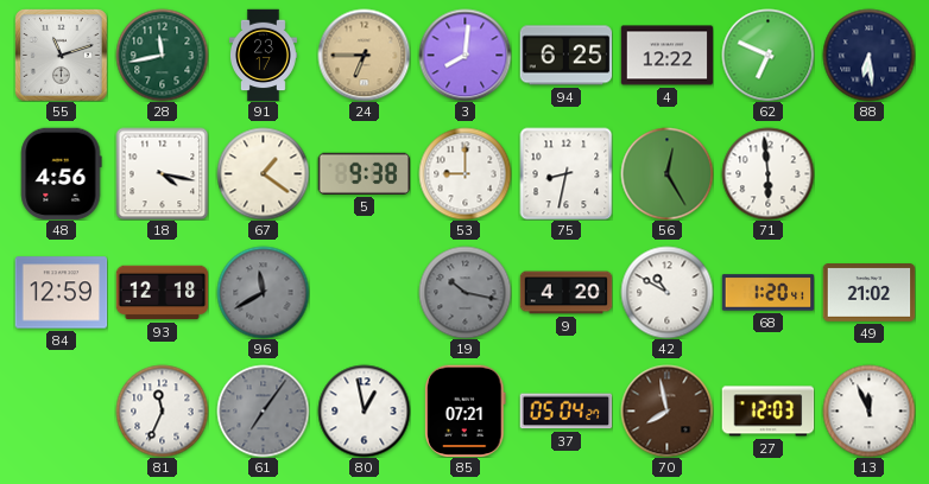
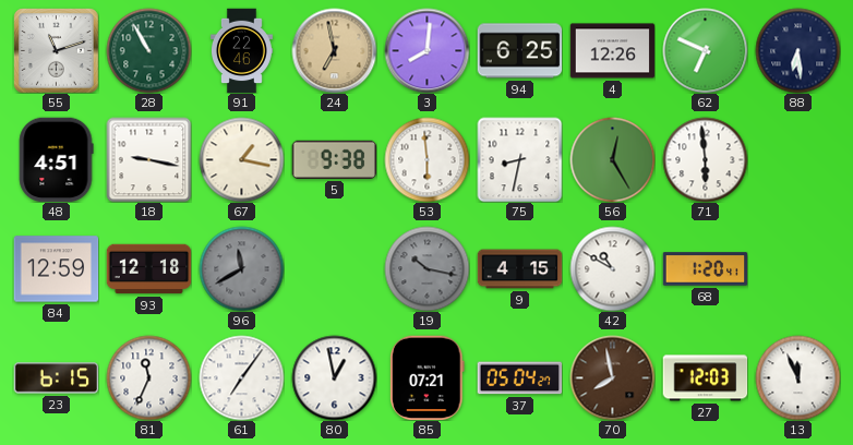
28: 11:43 -> 10:55 (148, 50)
91: 23:17 -> 22:46 (241, 50)
24: 6:45 -> 6:58 (334, 50)
4: 12:22 -> 12:26 (612, 51)
48: 4:56 -> 4:51 (57, 159)
18: 4:17 -> 9:17 (148, 159)
67: 1:21 -> 1:17 (241, 159)
53: 9:00 -> 5:59 (426, 159)
9: 4:20 -> 4:15 (519, 269)
49: 21:02 -> none (868, 293)
23: none -> 6:15 (56, 378)
61 dial: grey -> white (241, 377)
